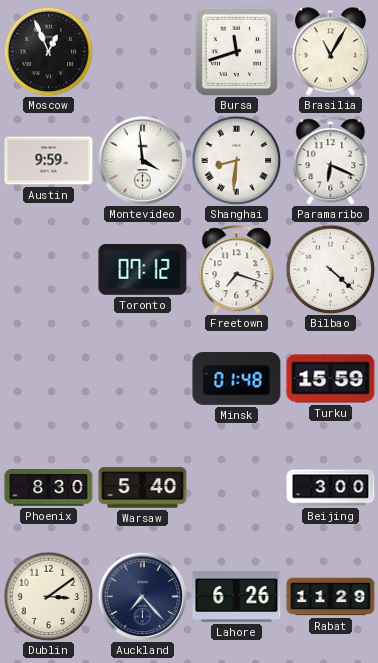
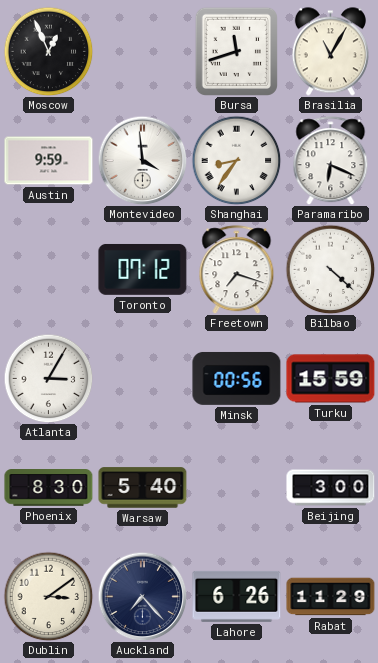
Shanghai: 8:31 -> 8:36 (236, 160)
Atlanta: none -> 3:05 (48, 378)
Minsk: 01:48 -> 00:56 (237, 378)
